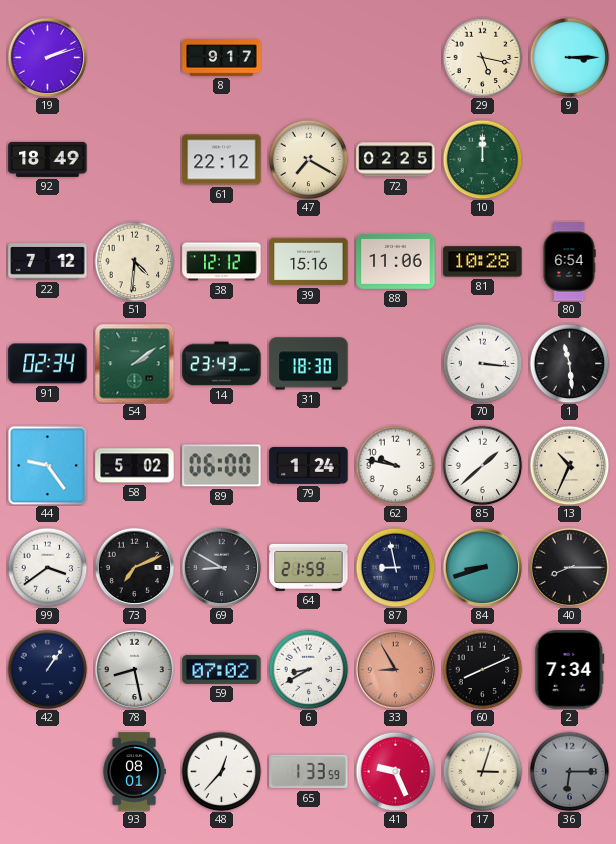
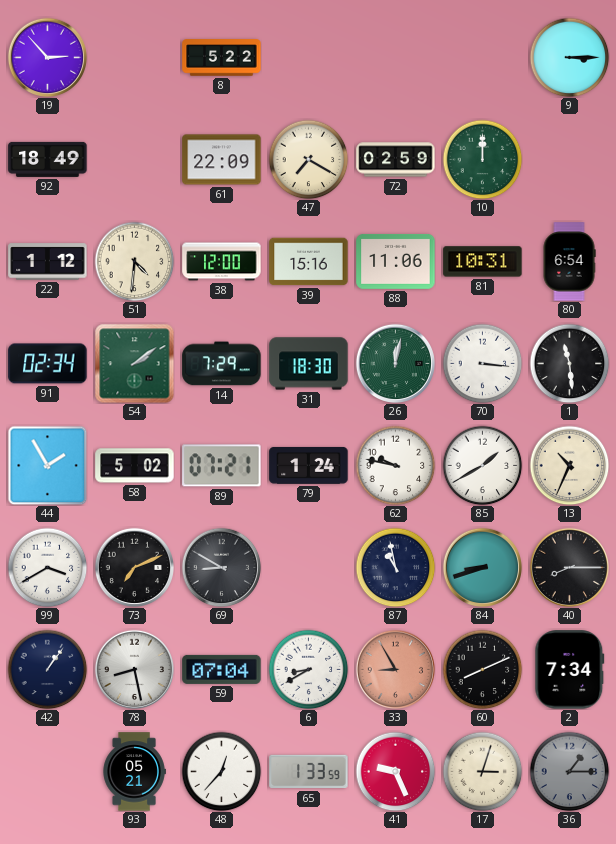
19: 2:12 -> 2:53 (47, 57)
8: 9:17 -> 5:22 (222, 58)
29: 5:17 -> none (482, 57)
61: 22:12 -> 22:09 (222, 160)
72: 02:25 -> 02:59 (396, 160)
22: 7:12 -> 1:12 (48, 262)
38: 12:12 -> 12:00 (222, 262)
81: 10:28 -> 10:31 (483, 262)
14: 23:43 -> 7:29 (222, 364)
26: none -> 12:02 (395, 363)
44: 9:24 -> 1:55 (47, 465)
89: 06:00 -> 07:21 (222, 466)
85: 1:38 -> 1:40 (482, 465)
99: 3:39 -> 3:40 (47, 567)
64: 21:59 -> none (309, 567)
87: 8:58 -> 10:58 (395, 567)
59: 07:02 -> 07:04 (222, 669)
93: 08:01 -> 05:21 (134, 772)
36: 6:15 -> 1:15 (569, 771)
